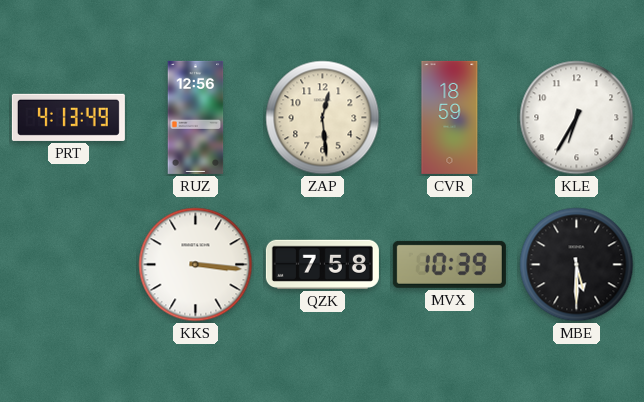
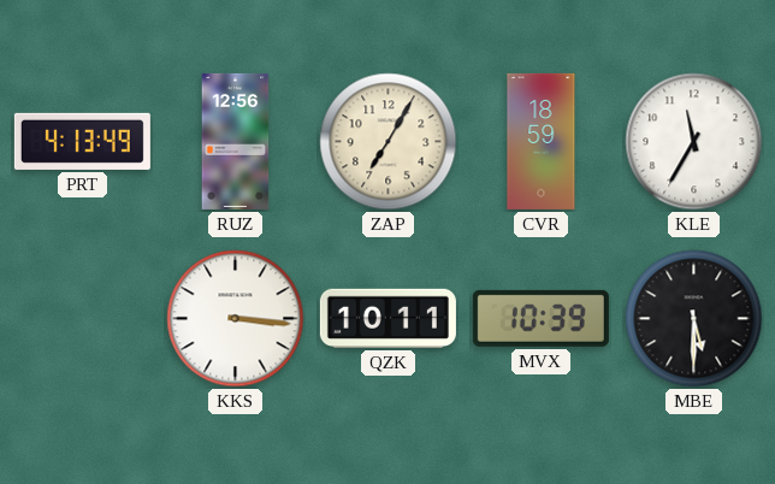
ZAP: 12:29 -> 7:05 (389, 142)
KLE: 6:35 -> 11:35 (694, 142)
QZK: 7:58 -> 10:11 (387, 318)
